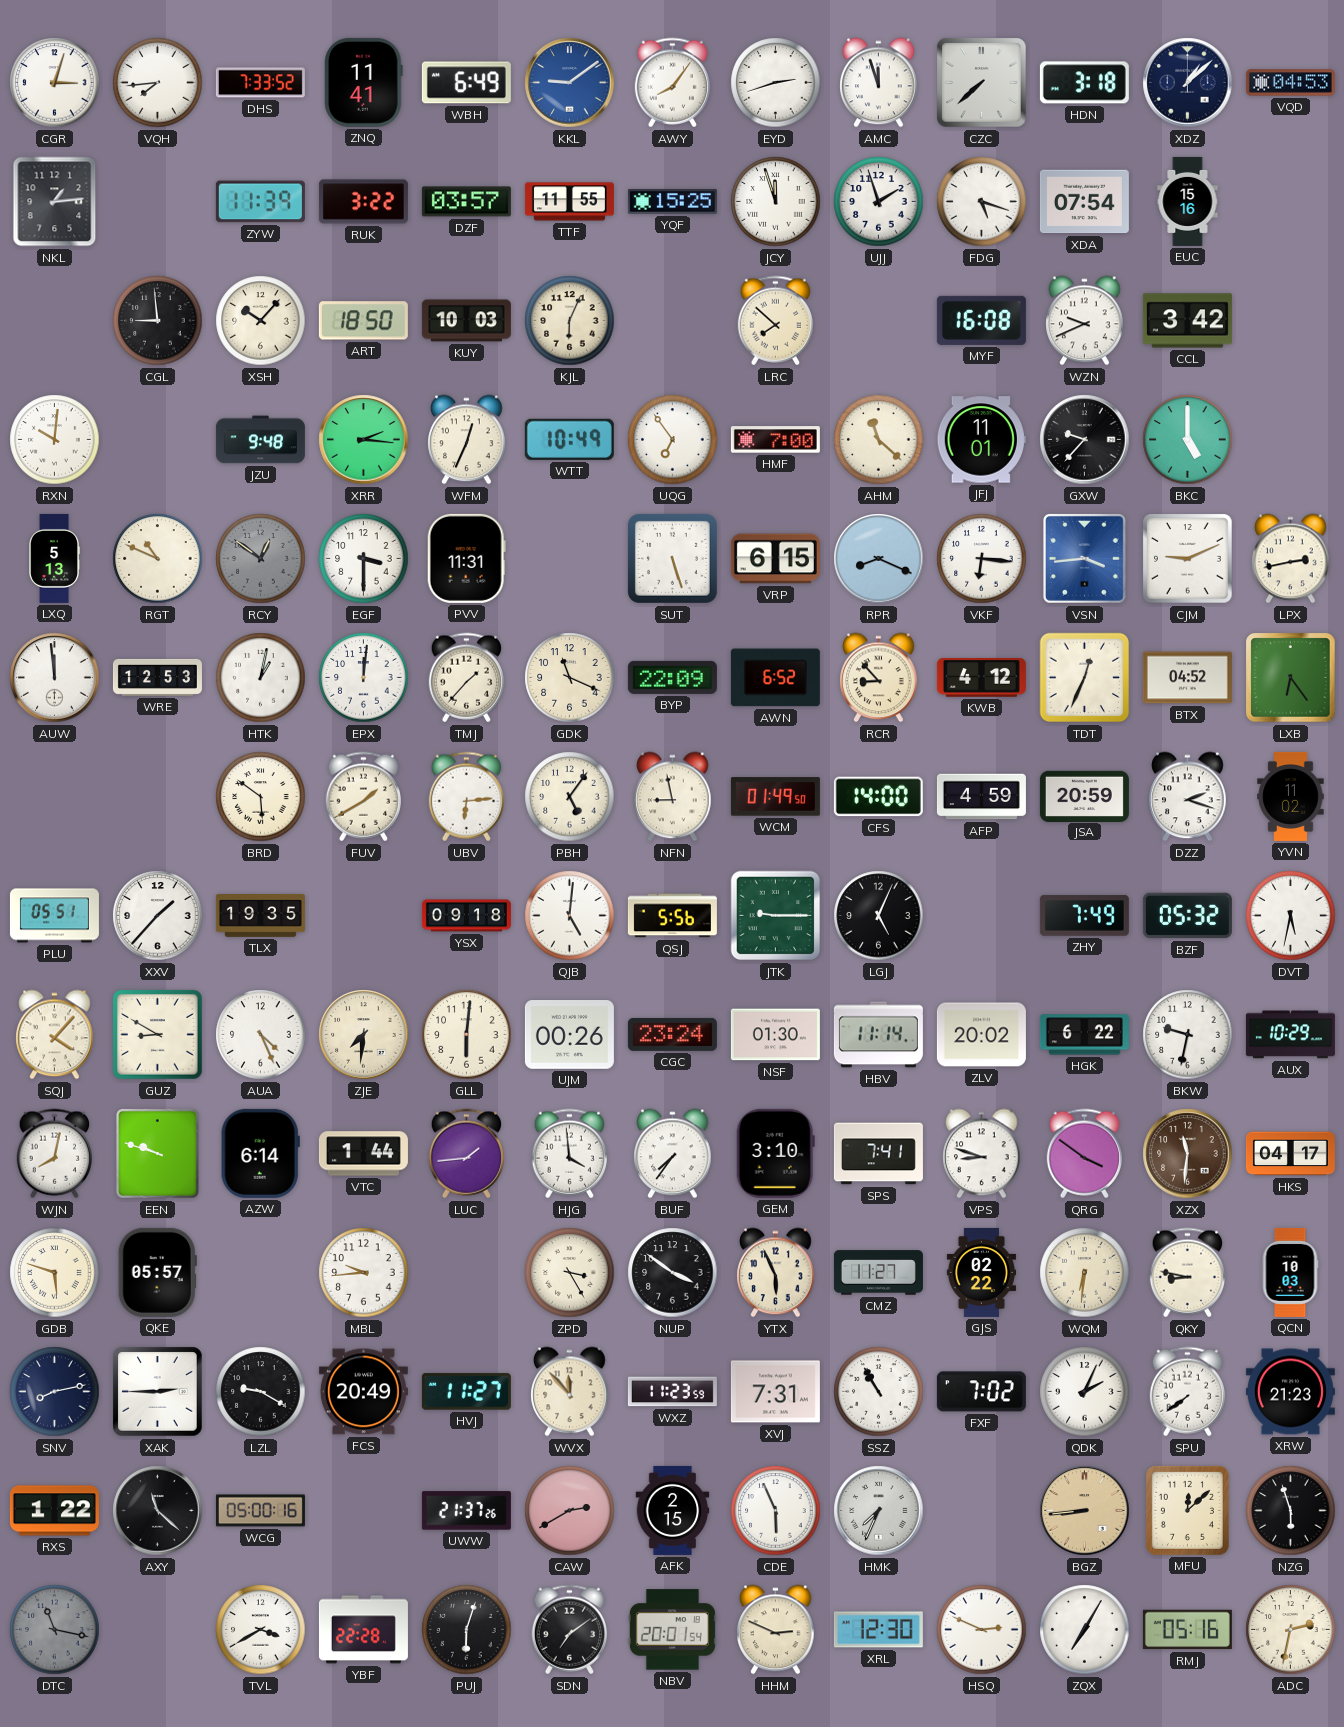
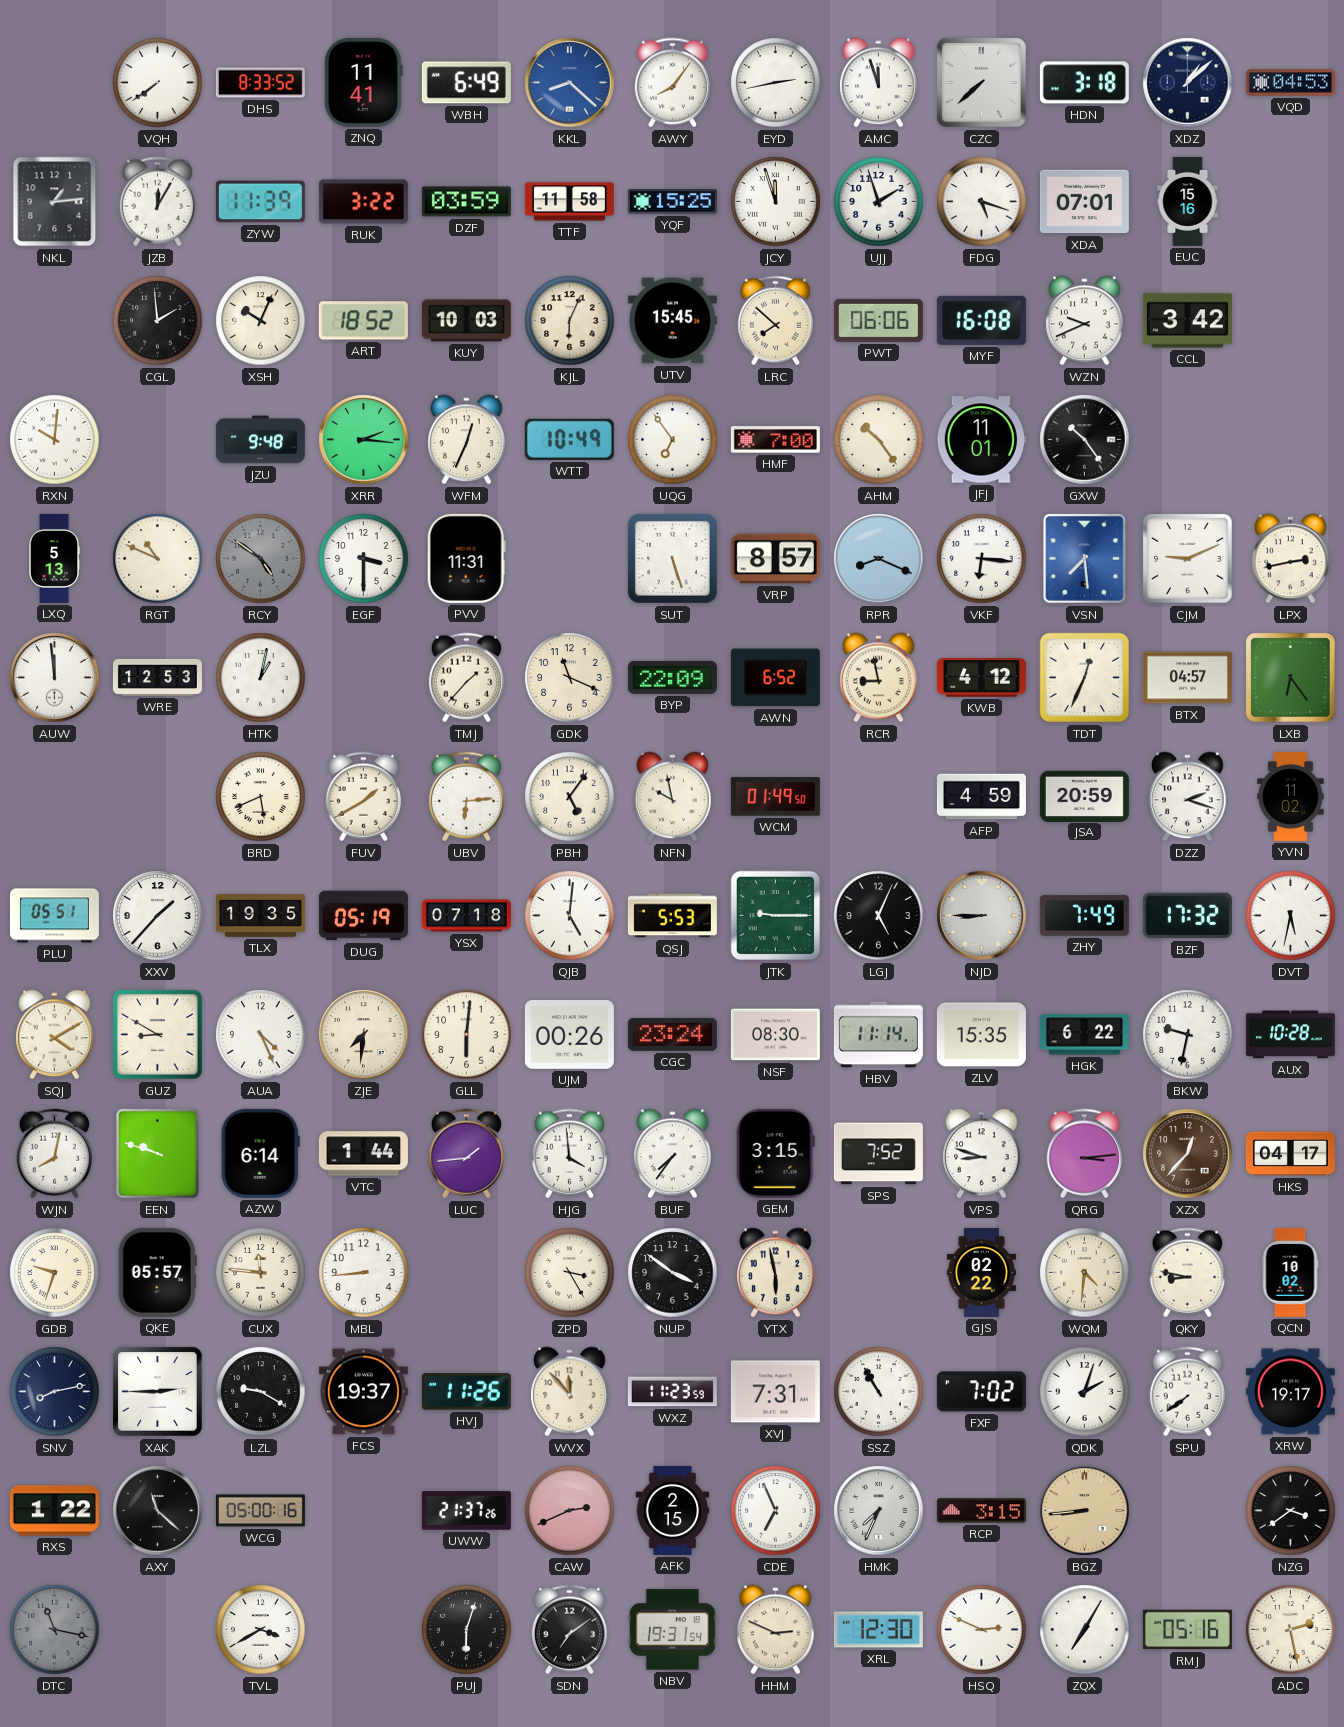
CGR: 3:03 -> none (55, 83)
VQH: 7:44 -> 7:39 (158, 83)
DHS: 7:33 -> 8:33 (260, 83)
KKL: 9:09 -> 8:22 (570, 83)
EYD: 2:42 -> 2:43 (776, 83)
JZB: none -> 12:05 (157, 202)
DZF: 03:57 -> 03:59 (466, 202)
TTF: 11:55 -> 11:58 (569, 202)
XDA: 07:54 -> 07:01 (1084, 202)
CGL: 8:59 -> 1:59 (158, 321)
XSH: 10:07 -> 10:04 (261, 321)
ART: 18:50 -> 18:52 (363, 321)
UTV: none -> 15:45 (672, 321)
PWT: none -> 06:06 (878, 320)
AHM: 11:22 -> 10:24 (879, 440)
GXW: 9:37 -> 10:24 (1085, 440)
BKC: 5:00 -> none (1188, 440)
RCY: 12:51 -> 4:51 (261, 559)
VRP: 6:15 -> 8:57 (775, 559)
VSN: 3:44 -> 7:29 (1084, 559)
EPX: 12:01 -> none (364, 678)
RCR: 8:53 -> 8:58 (879, 678)
BTX: 04:52 -> 04:57 (1187, 678)
BRD: 5:51 -> 5:41 (261, 797)
NFN: 8:58 -> 9:58 (673, 797)
CFS: 14:00 -> none (878, 797)
DUG: none -> 05:19 (363, 916)
YSX: 09:18 -> 07:18 (466, 916)
QSJ: 5:56 -> 5:53 (672, 916)
NJD: none -> 8:45 (982, 916)
BZF: 05:32 -> 17:32 (1187, 916)
SQJ: 4:07 -> 4:10 (55, 1035)
NSF: 01:30 -> 08:30 (775, 1035)
ZLV: 20:02 -> 15:35 (981, 1035)
AUX: 10:29 -> 10:28 (1290, 1035)
GEM: 3:10 -> 3:15 (775, 1153)
SPS: 7:41 -> 7:52 (878, 1154)
QRG: 3:51 -> 3:14 (1084, 1154)
XZX: 11:31 -> 12:37 (1188, 1154)
GDB: 5:48 -> 9:33 (55, 1273)
CUX: none -> 11:46 (261, 1273)
MBL: 9:44 -> 8:44 (364, 1273)
YTX: 5:56 -> 5:58 (776, 1273)
CMZ: 11:27 -> none (878, 1273)
WQM: 6:31 -> 4:31 (1085, 1273)
QCN: 10:03 -> 10:02 (1290, 1272)
FCS: 20:49 -> 19:37 (363, 1392)
HVJ: 11:27 -> 11:26 (466, 1392)
QDK: 2:04 -> 2:03 (1085, 1392)
XRW: 21:23 -> 19:17 (1290, 1392)
CAW: 2:40 -> 2:41 (570, 1511)
CDE: 5:56 -> 6:56 (776, 1511)
RCP: none -> 3:15 (981, 1511)
MFU: 12:08 -> none (1187, 1510)
NZG: 5:57 -> 3:39 (1291, 1511)
YBF: 22:28 -> none (363, 1630)
NBV: 20:01 -> 19:31 (672, 1630)
ADC: 2:32 -> 2:28 (1291, 1630)
